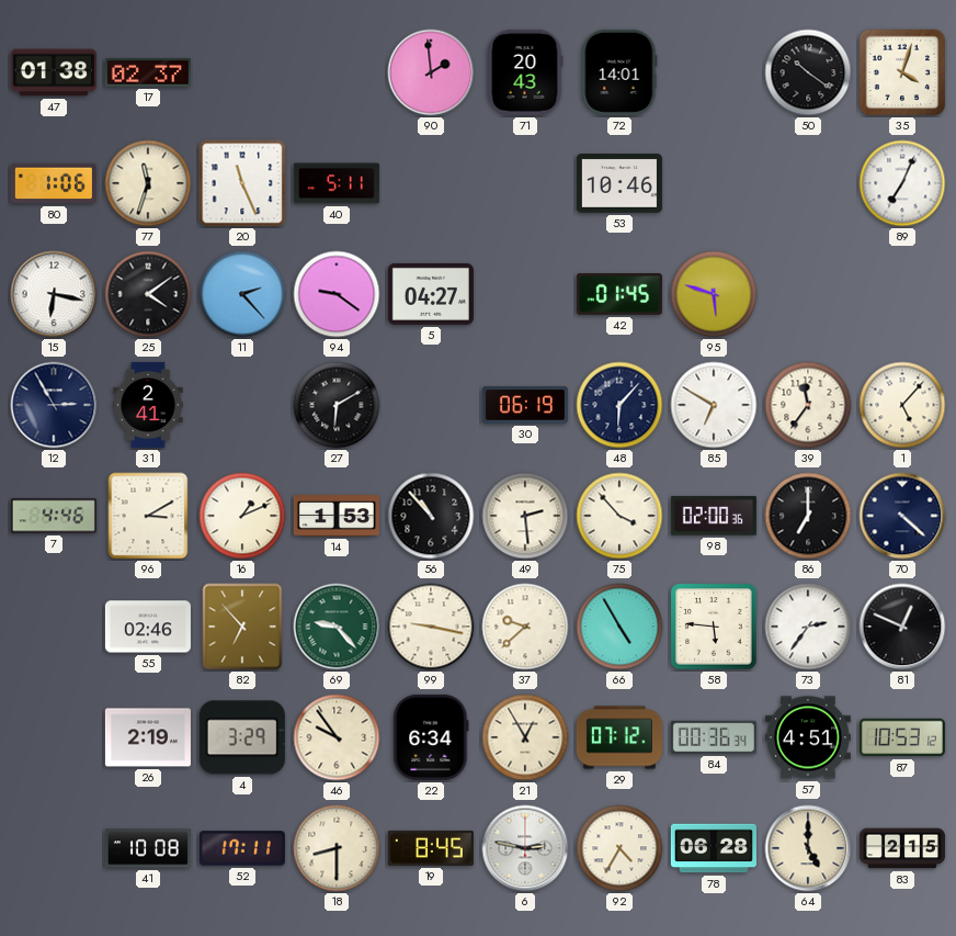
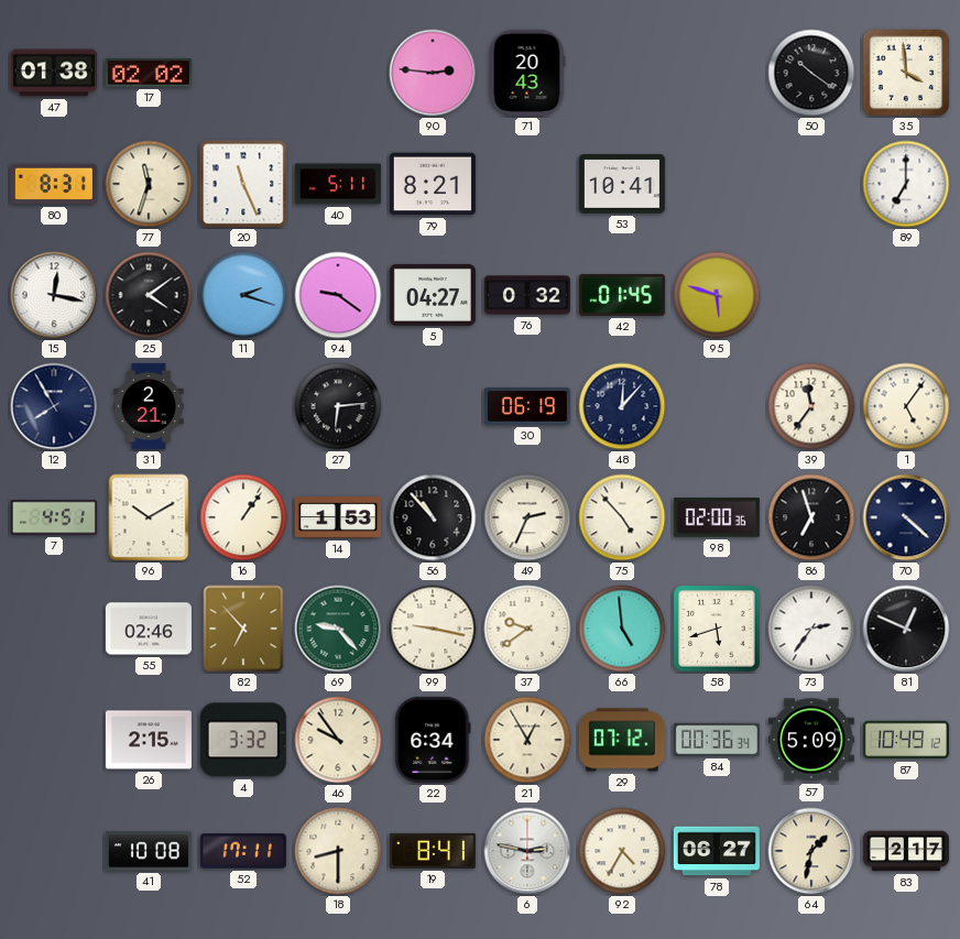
17: 02:37 -> 02:02 (149, 74)
90: 1:59 -> 2:46 (433, 73)
72: 14:01 -> none (619, 72)
35: 4:03 -> 3:59 (906, 73)
80: 1:06 -> 8:31 (54, 184)
79: none -> 8:21 (433, 184)
53: 10:46 -> 10:41 (622, 184)
89: 7:04 -> 7:00 (906, 184)
15: 6:17 -> 12:17 (54, 295)
11: 2:23 -> 2:18 (243, 295)
76: none -> 0:32 (527, 295)
12: 2:55 -> 7:55 (54, 406)
31: 2:41 -> 2:21 (149, 406)
27: 6:10 -> 6:14 (338, 406)
48: 6:07 -> 12:07 (622, 406)
85: 6:50 -> none (714, 405)
1: 5:07 -> 5:06 (906, 406)
7: 4:46 -> 4:51 (54, 517)
96: 3:10 -> 10:10 (149, 517)
16: 1:11 -> 1:06 (243, 517)
49: 2:29 -> 2:34 (527, 517)
75: 3:53 -> 4:53 (622, 517)
86: 7:00 -> 6:57 (811, 517)
37: 9:38 -> 9:39 (527, 629)
66: 4:55 -> 4:59 (622, 629)
58: 5:46 -> 5:42 (717, 629)
26: 2:19 -> 2:15 (149, 740)
4: 3:29 -> 3:32 (243, 740)
57: 4:51 -> 5:09 (811, 740)
87: 10:53 -> 10:49 (906, 740)
19: 8:45 -> 8:41 (433, 851)
78: 06:28 -> 06:27 (717, 851)
64: 5:00 -> 1:32 (811, 851)
83: 2:15 -> 2:17 (906, 851)
